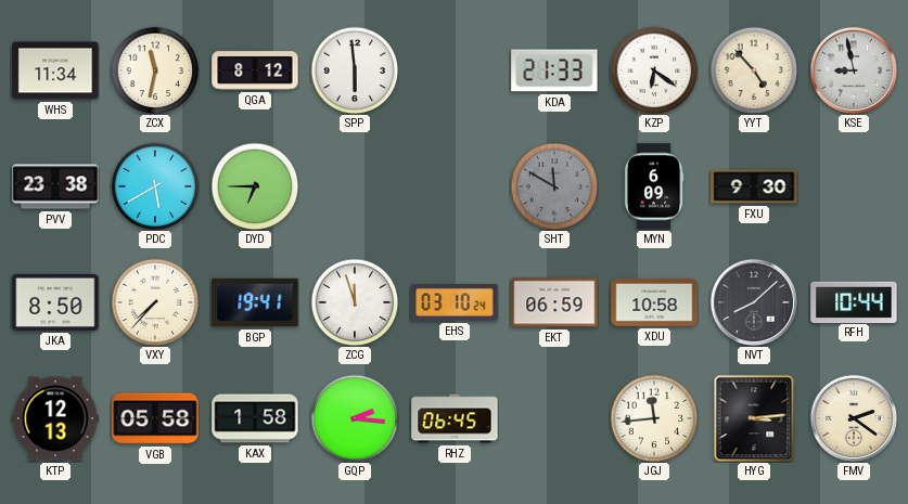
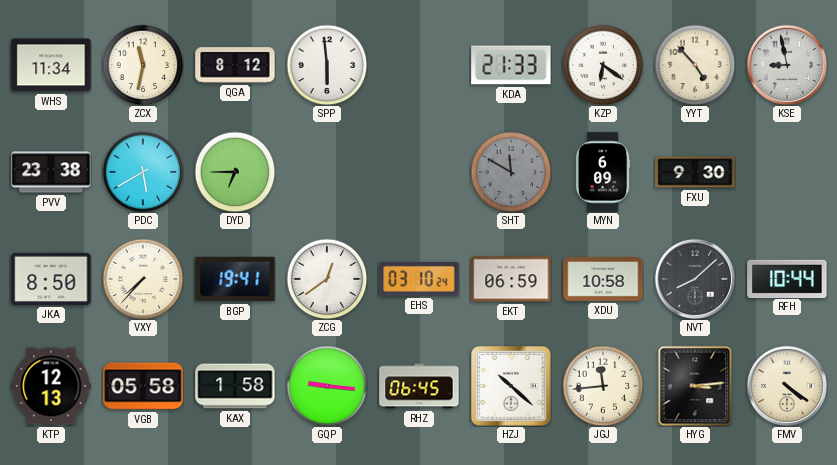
ZCG: 11:57 -> 12:39 (327, 279)
GQP: 2:16 -> 9:16 (327, 386)
HZJ: none -> 10:22 (511, 386)
FMV: 2:21 -> 4:21 (786, 385)
